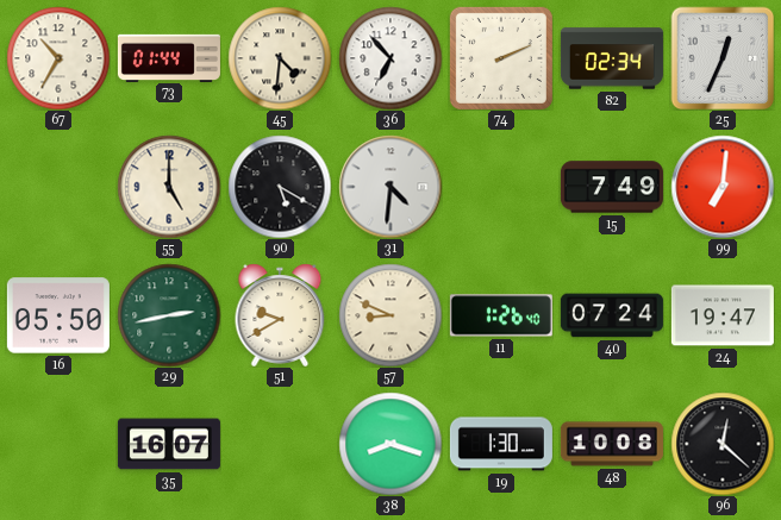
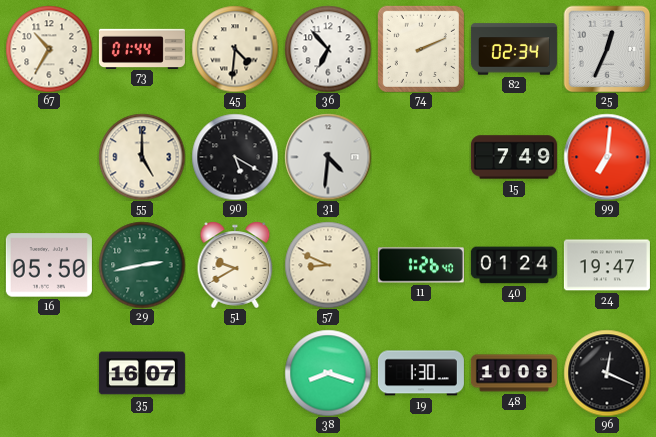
40: 07:24 -> 01:24 (514, 265)
96: 12:22 -> 12:19 (607, 373)
